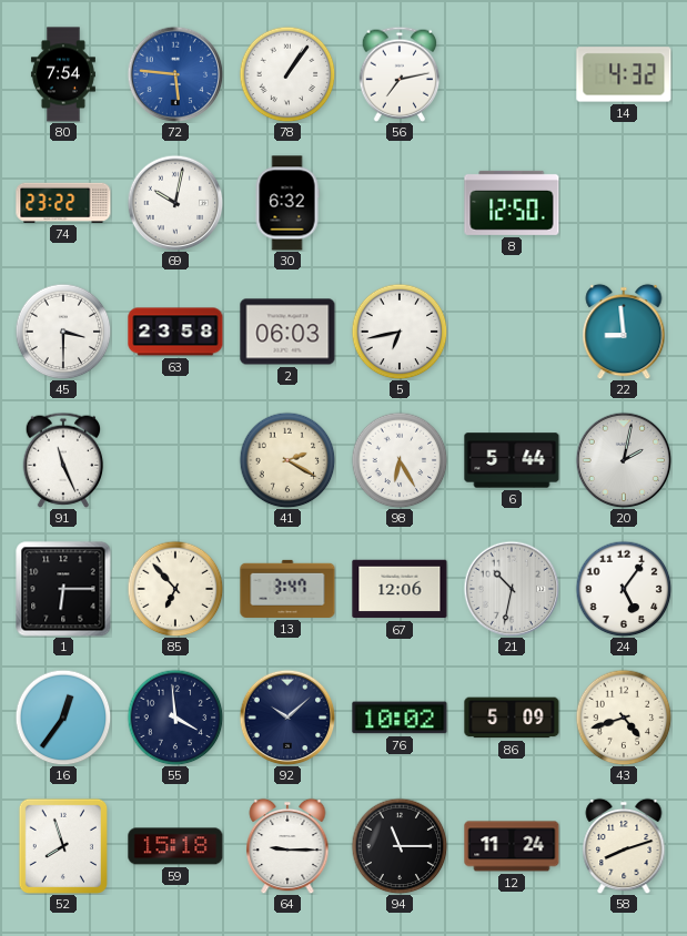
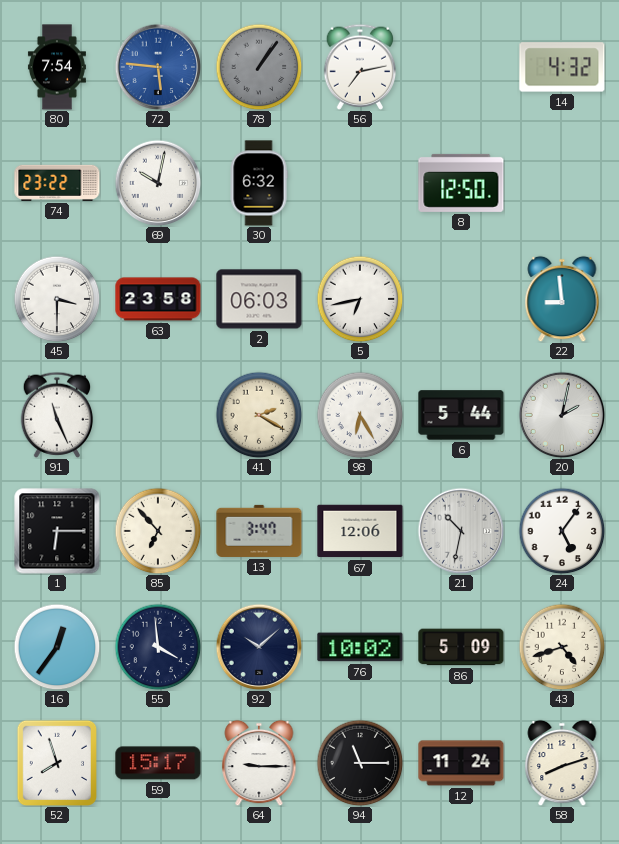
78 dial: white -> grey (259, 67)
59: 15:18 -> 15:17 (158, 763)
